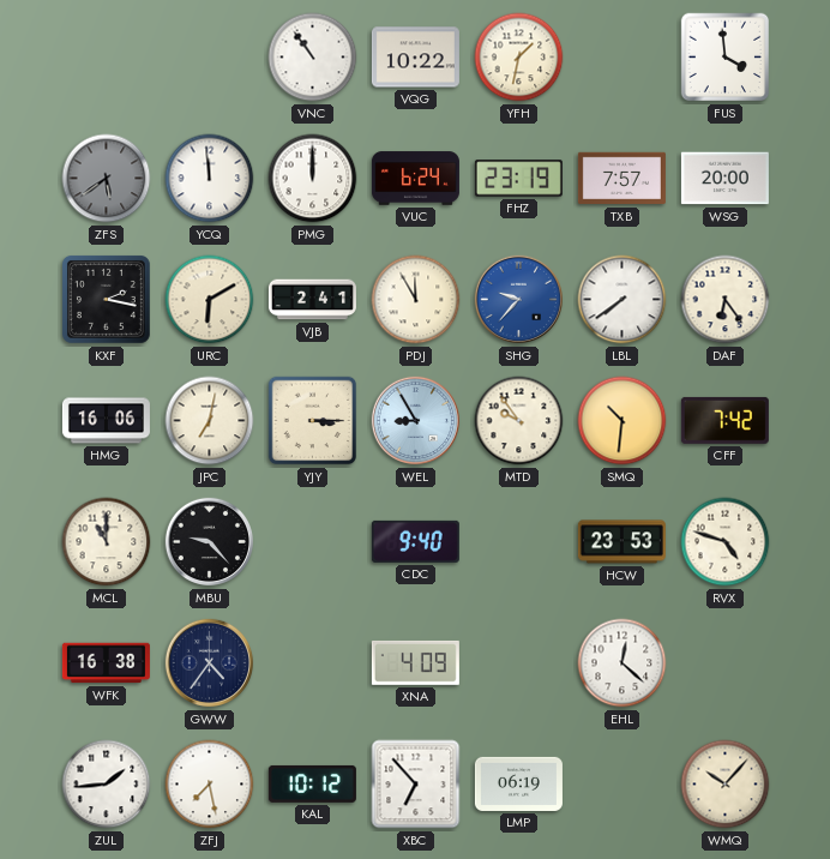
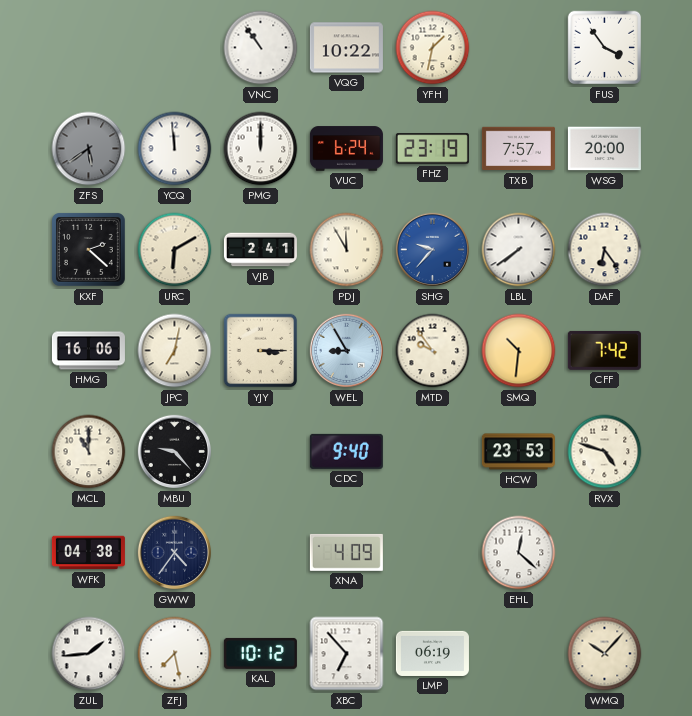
FUS: 3:59 -> 3:54 (605, 48)
KXF: 2:17 -> 2:22 (88, 249)
WFK: 16:38 -> 04:38 (88, 553)
